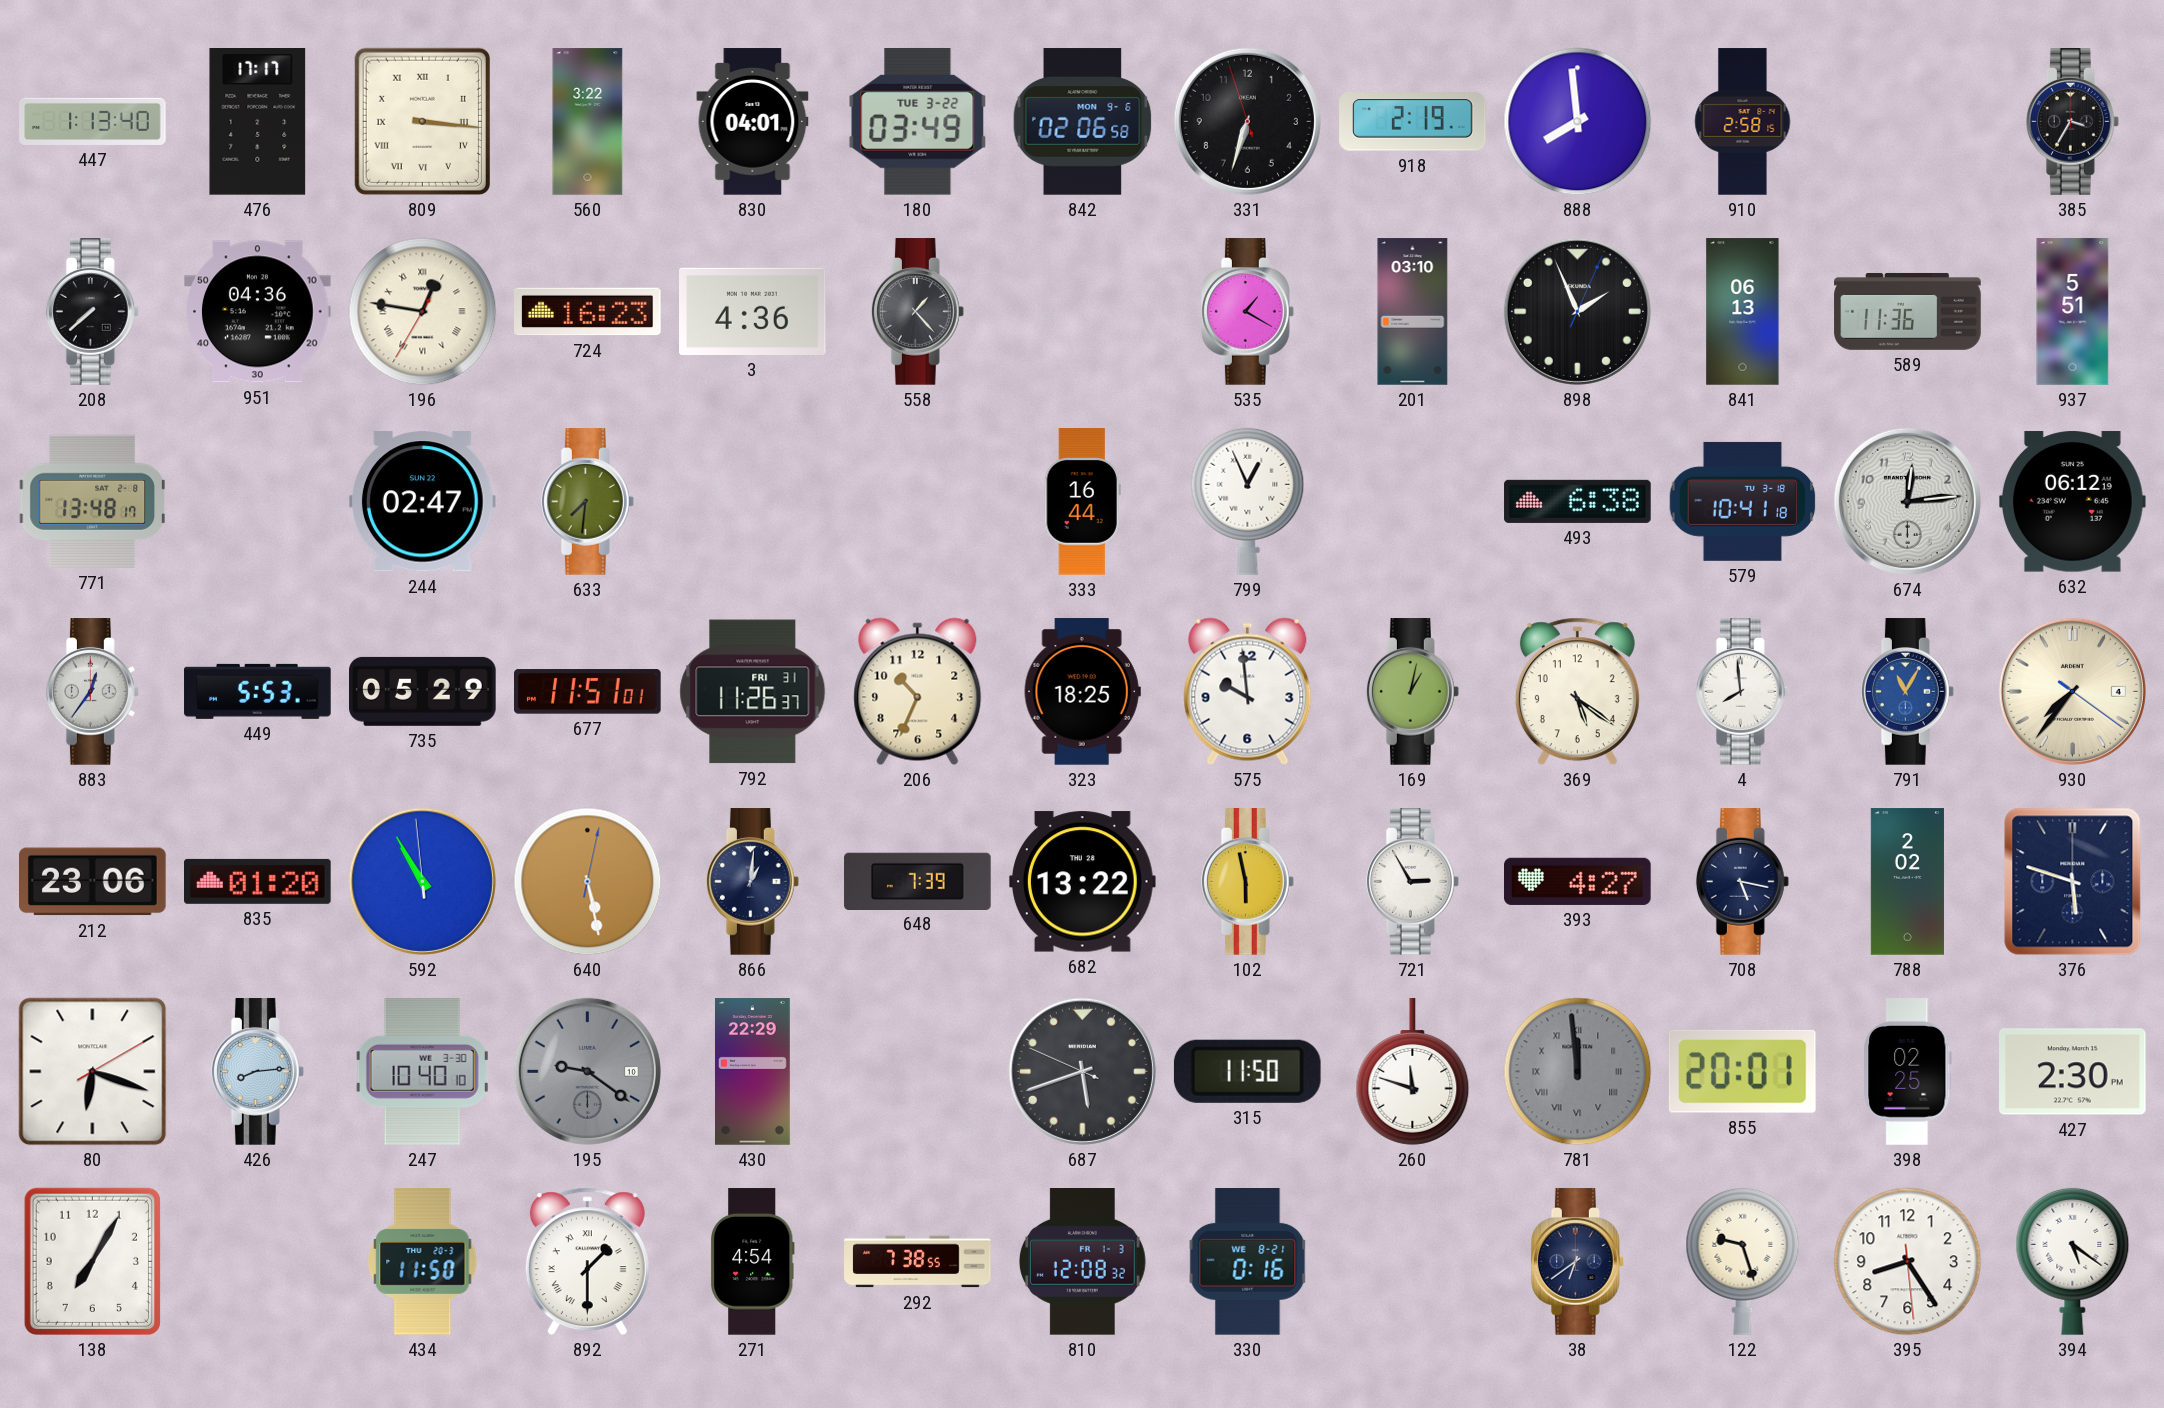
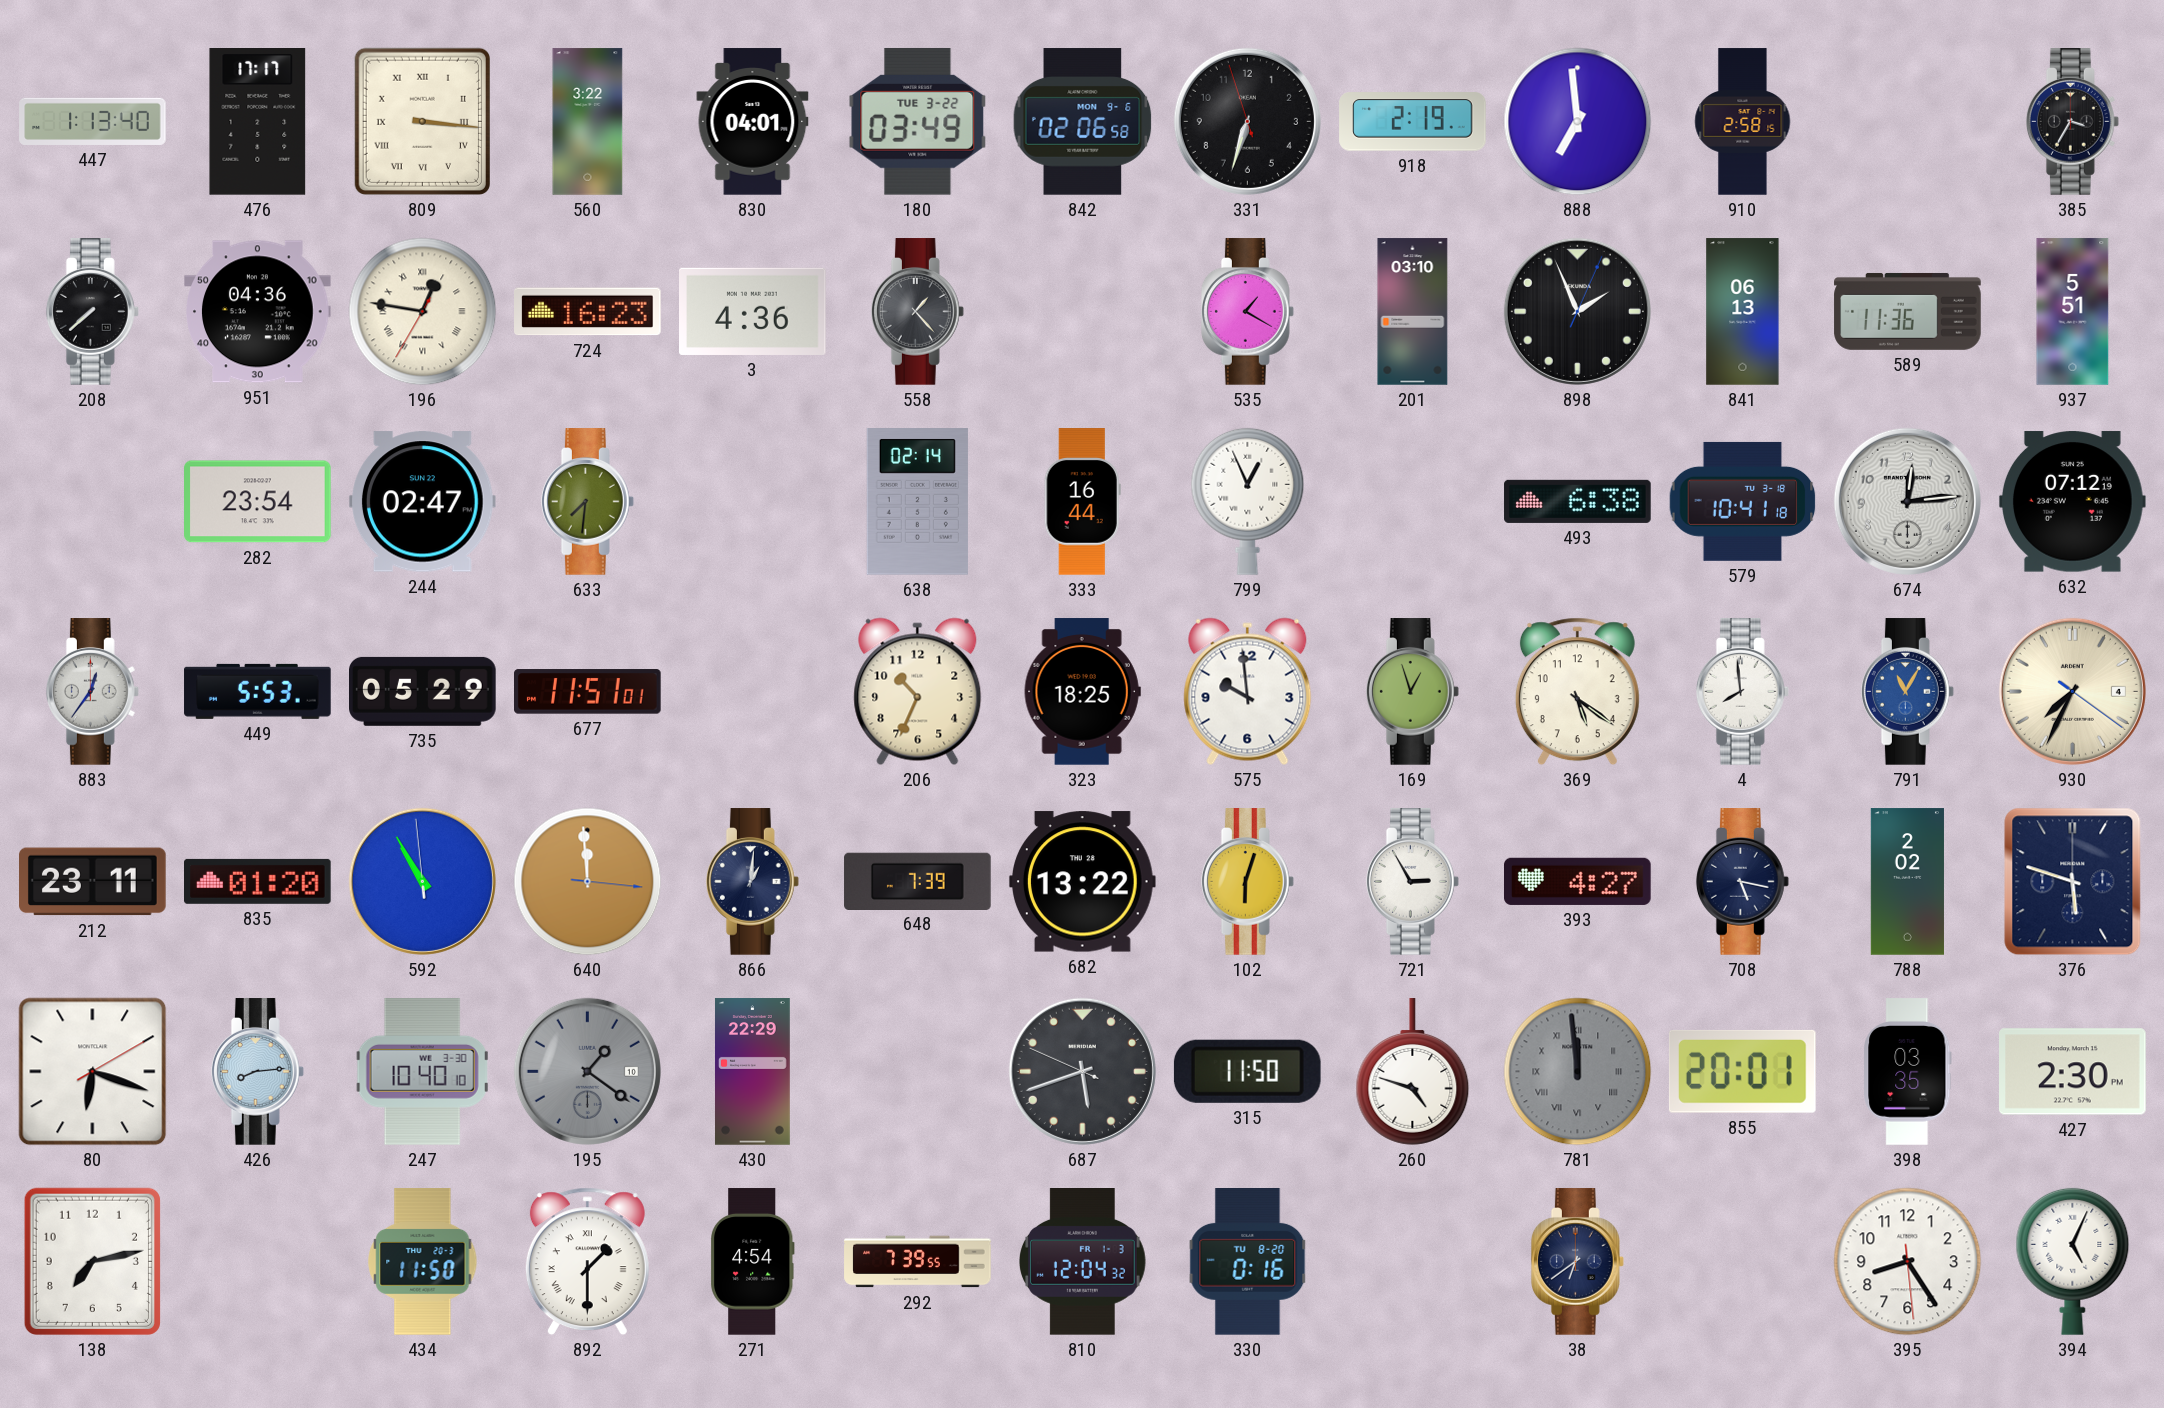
888: 7:59 -> 6:59 (1578, 122)
771: 13:48 -> none (92, 501)
282: none -> 23:54 (258, 502)
638: none -> 02:14 (917, 502)
632: 06:12 -> 07:12 (2073, 502)
792: 11:26 -> none (753, 692)
169: 1:02 -> 12:57 (1412, 692)
930: 7:36 -> 7:34 (2072, 691)
212: 23:06 -> 23:11 (93, 882)
640: 5:28 -> 11:59 (588, 882)
102: 5:58 -> 6:03 (1247, 882)
195: 9:21 -> 1:21 (587, 1071)
260: 11:48 -> 4:48 (1413, 1072)
398: 02:25 -> 03:35 (1908, 1072)
138: 7:05 -> 7:13 (92, 1261)
292: 7:38 -> 7:39 (918, 1262)
810: 12:08 -> 12:04 (1083, 1262)
330 date: WE 8-21 -> TU 8-20 (1248, 1262)
122: 9:27 -> none (1743, 1261)
394: 5:21 -> 5:04 (2073, 1261)
